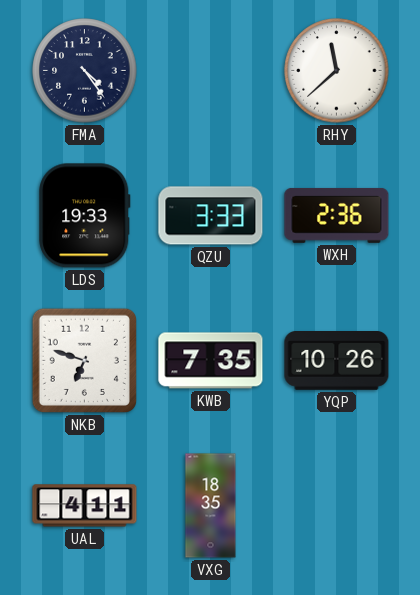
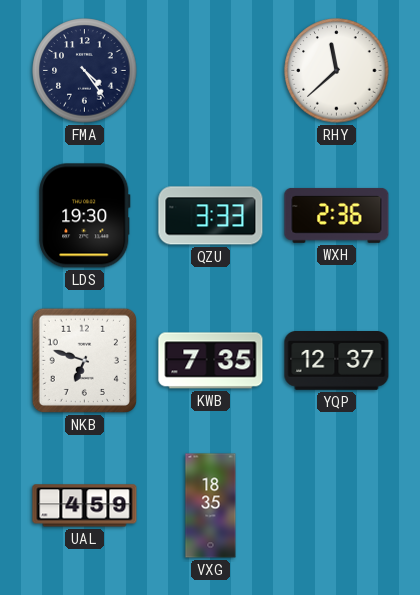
LDS: 19:33 -> 19:30 (85, 216)
YQP: 10:26 -> 12:37 (337, 361)
UAL: 4:11 -> 4:59 (85, 506)
